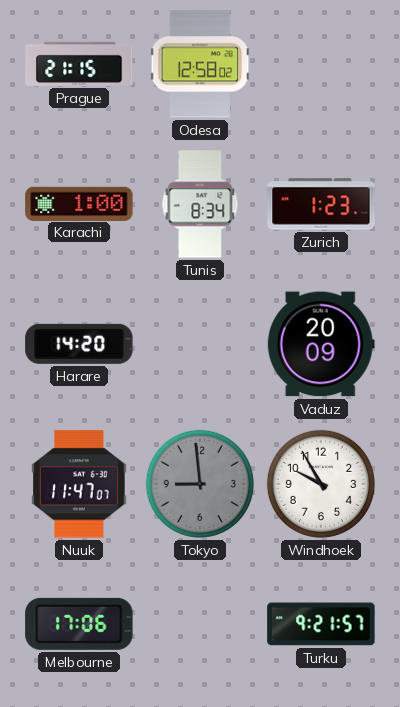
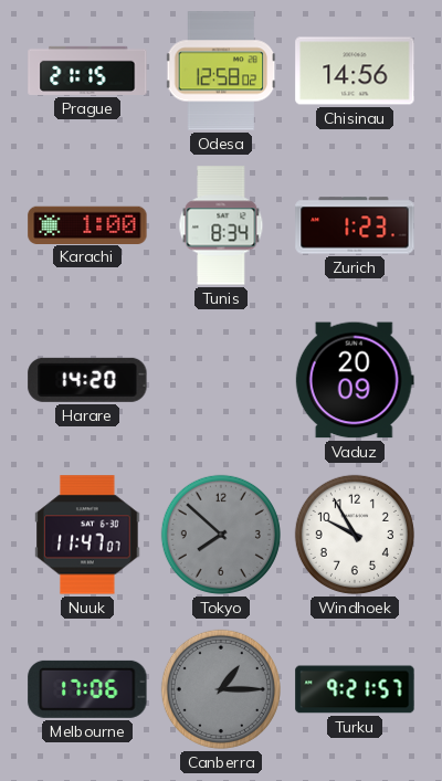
Chisinau: none -> 14:56 (355, 71)
Tokyo: 8:59 -> 7:52 (221, 535)
Canberra: none -> 1:15 (221, 689)
